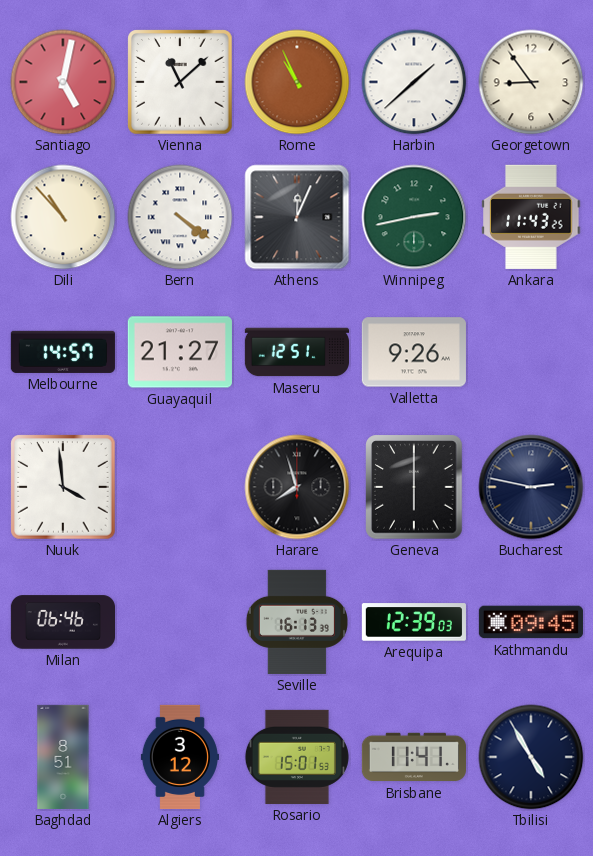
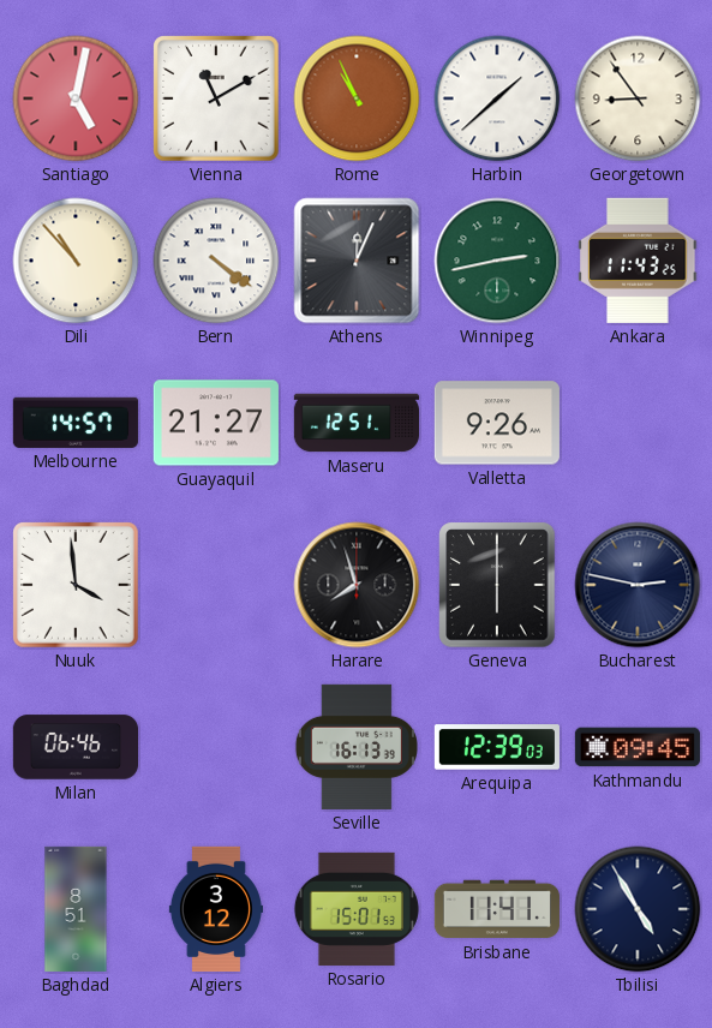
Vienna: 11:08 -> 11:10 (216, 98)
